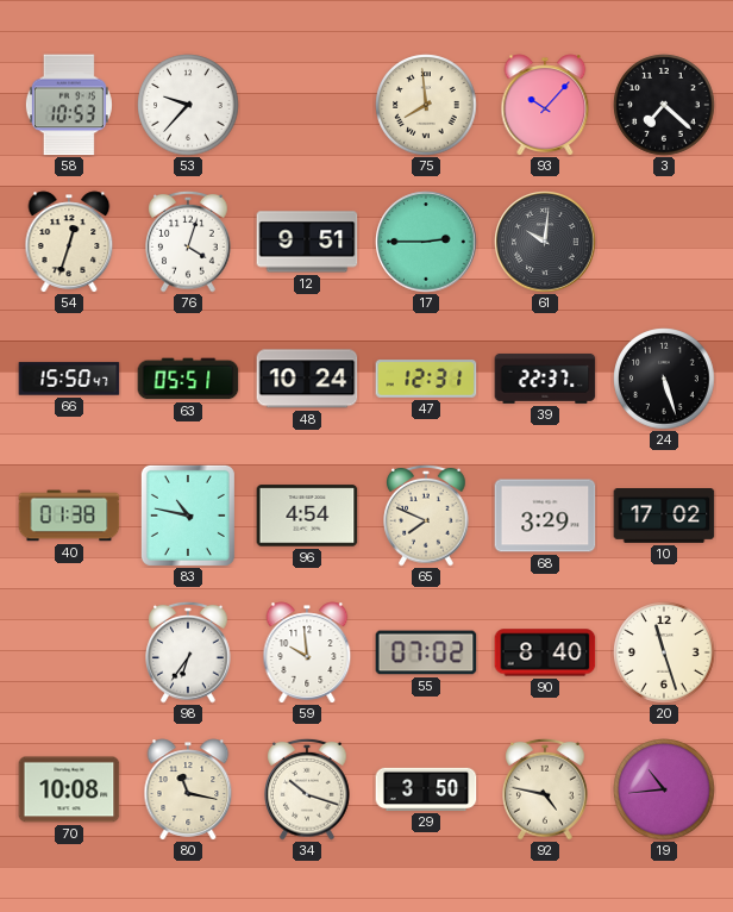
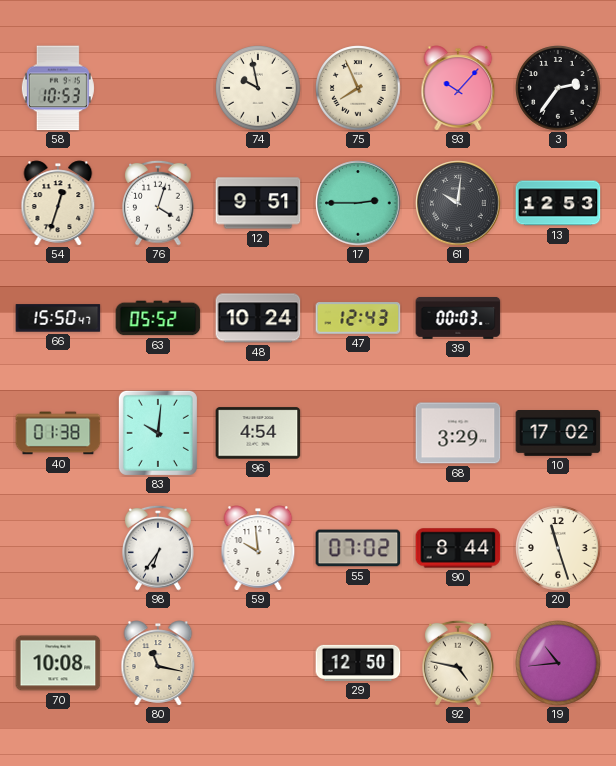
53: 9:37 -> none (188, 105)
74: none -> 9:58 (258, 88)
75: 7:59 -> 7:56 (358, 88)
3: 7:22 -> 2:36 (558, 88)
13: none -> 12:53 (558, 203)
63: 05:51 -> 05:52 (158, 318)
47: 12:31 -> 12:43 (358, 318)
39: 22:37 -> 00:03 (458, 318)
24: 5:27 -> none (664, 379)
83: 10:47 -> 10:01 (158, 433)
65: 7:49 -> none (426, 516)
90: 8:40 -> 8:44 (458, 548)
34: 10:18 -> none (307, 789)
29: 3:50 -> 12:50 (358, 663)
